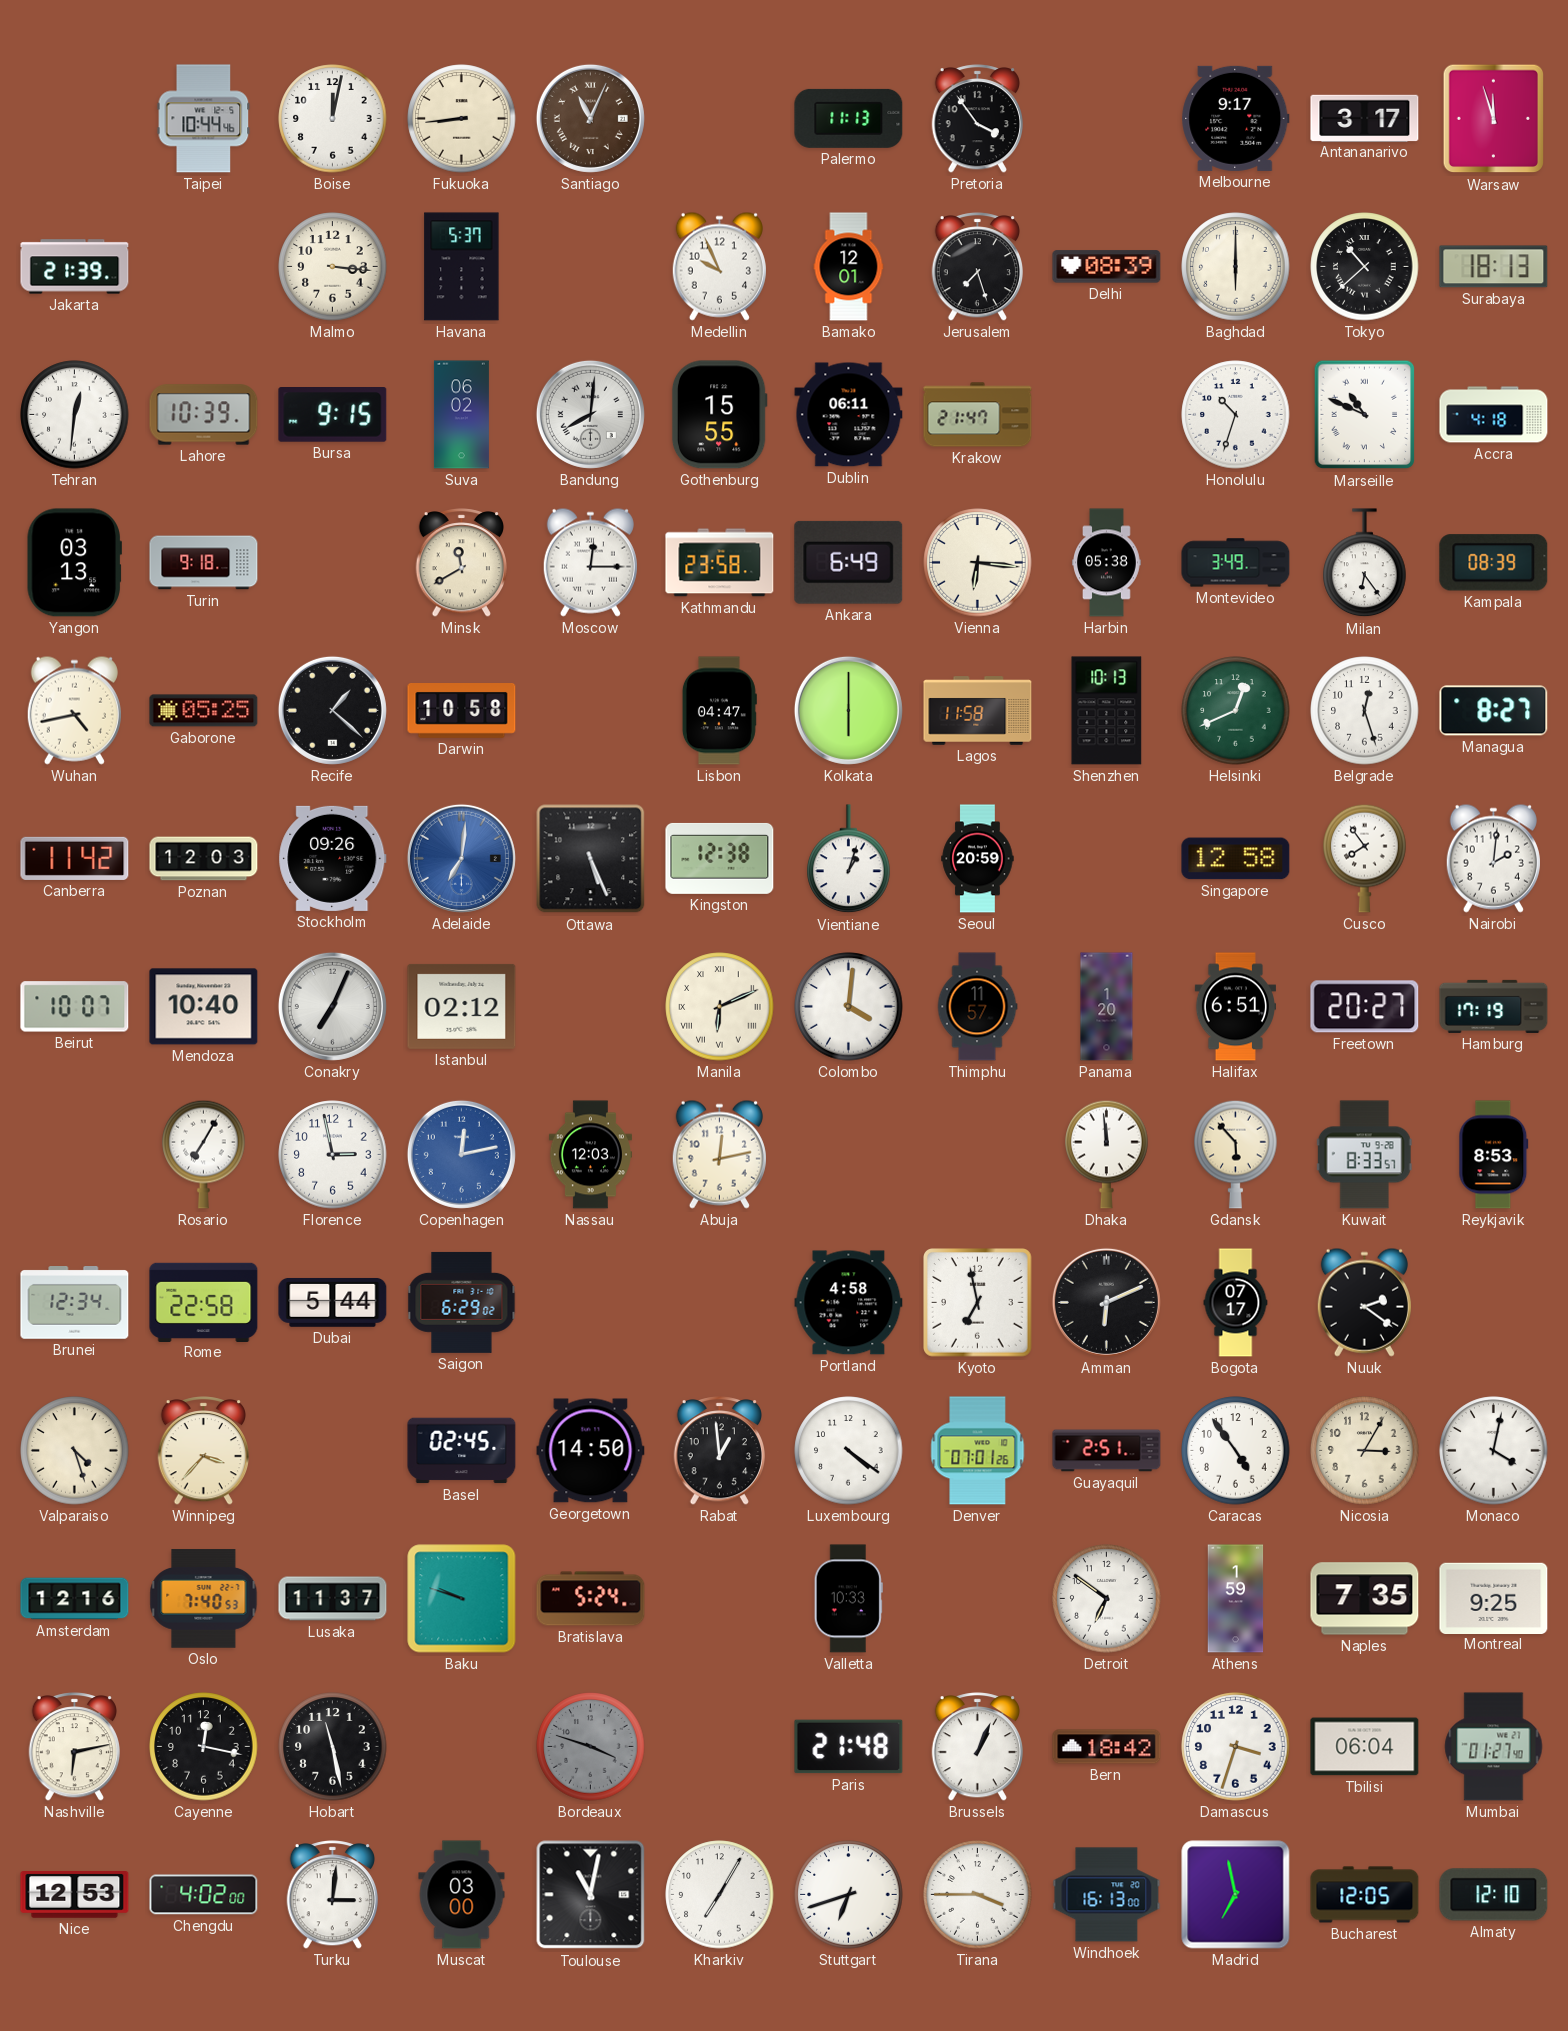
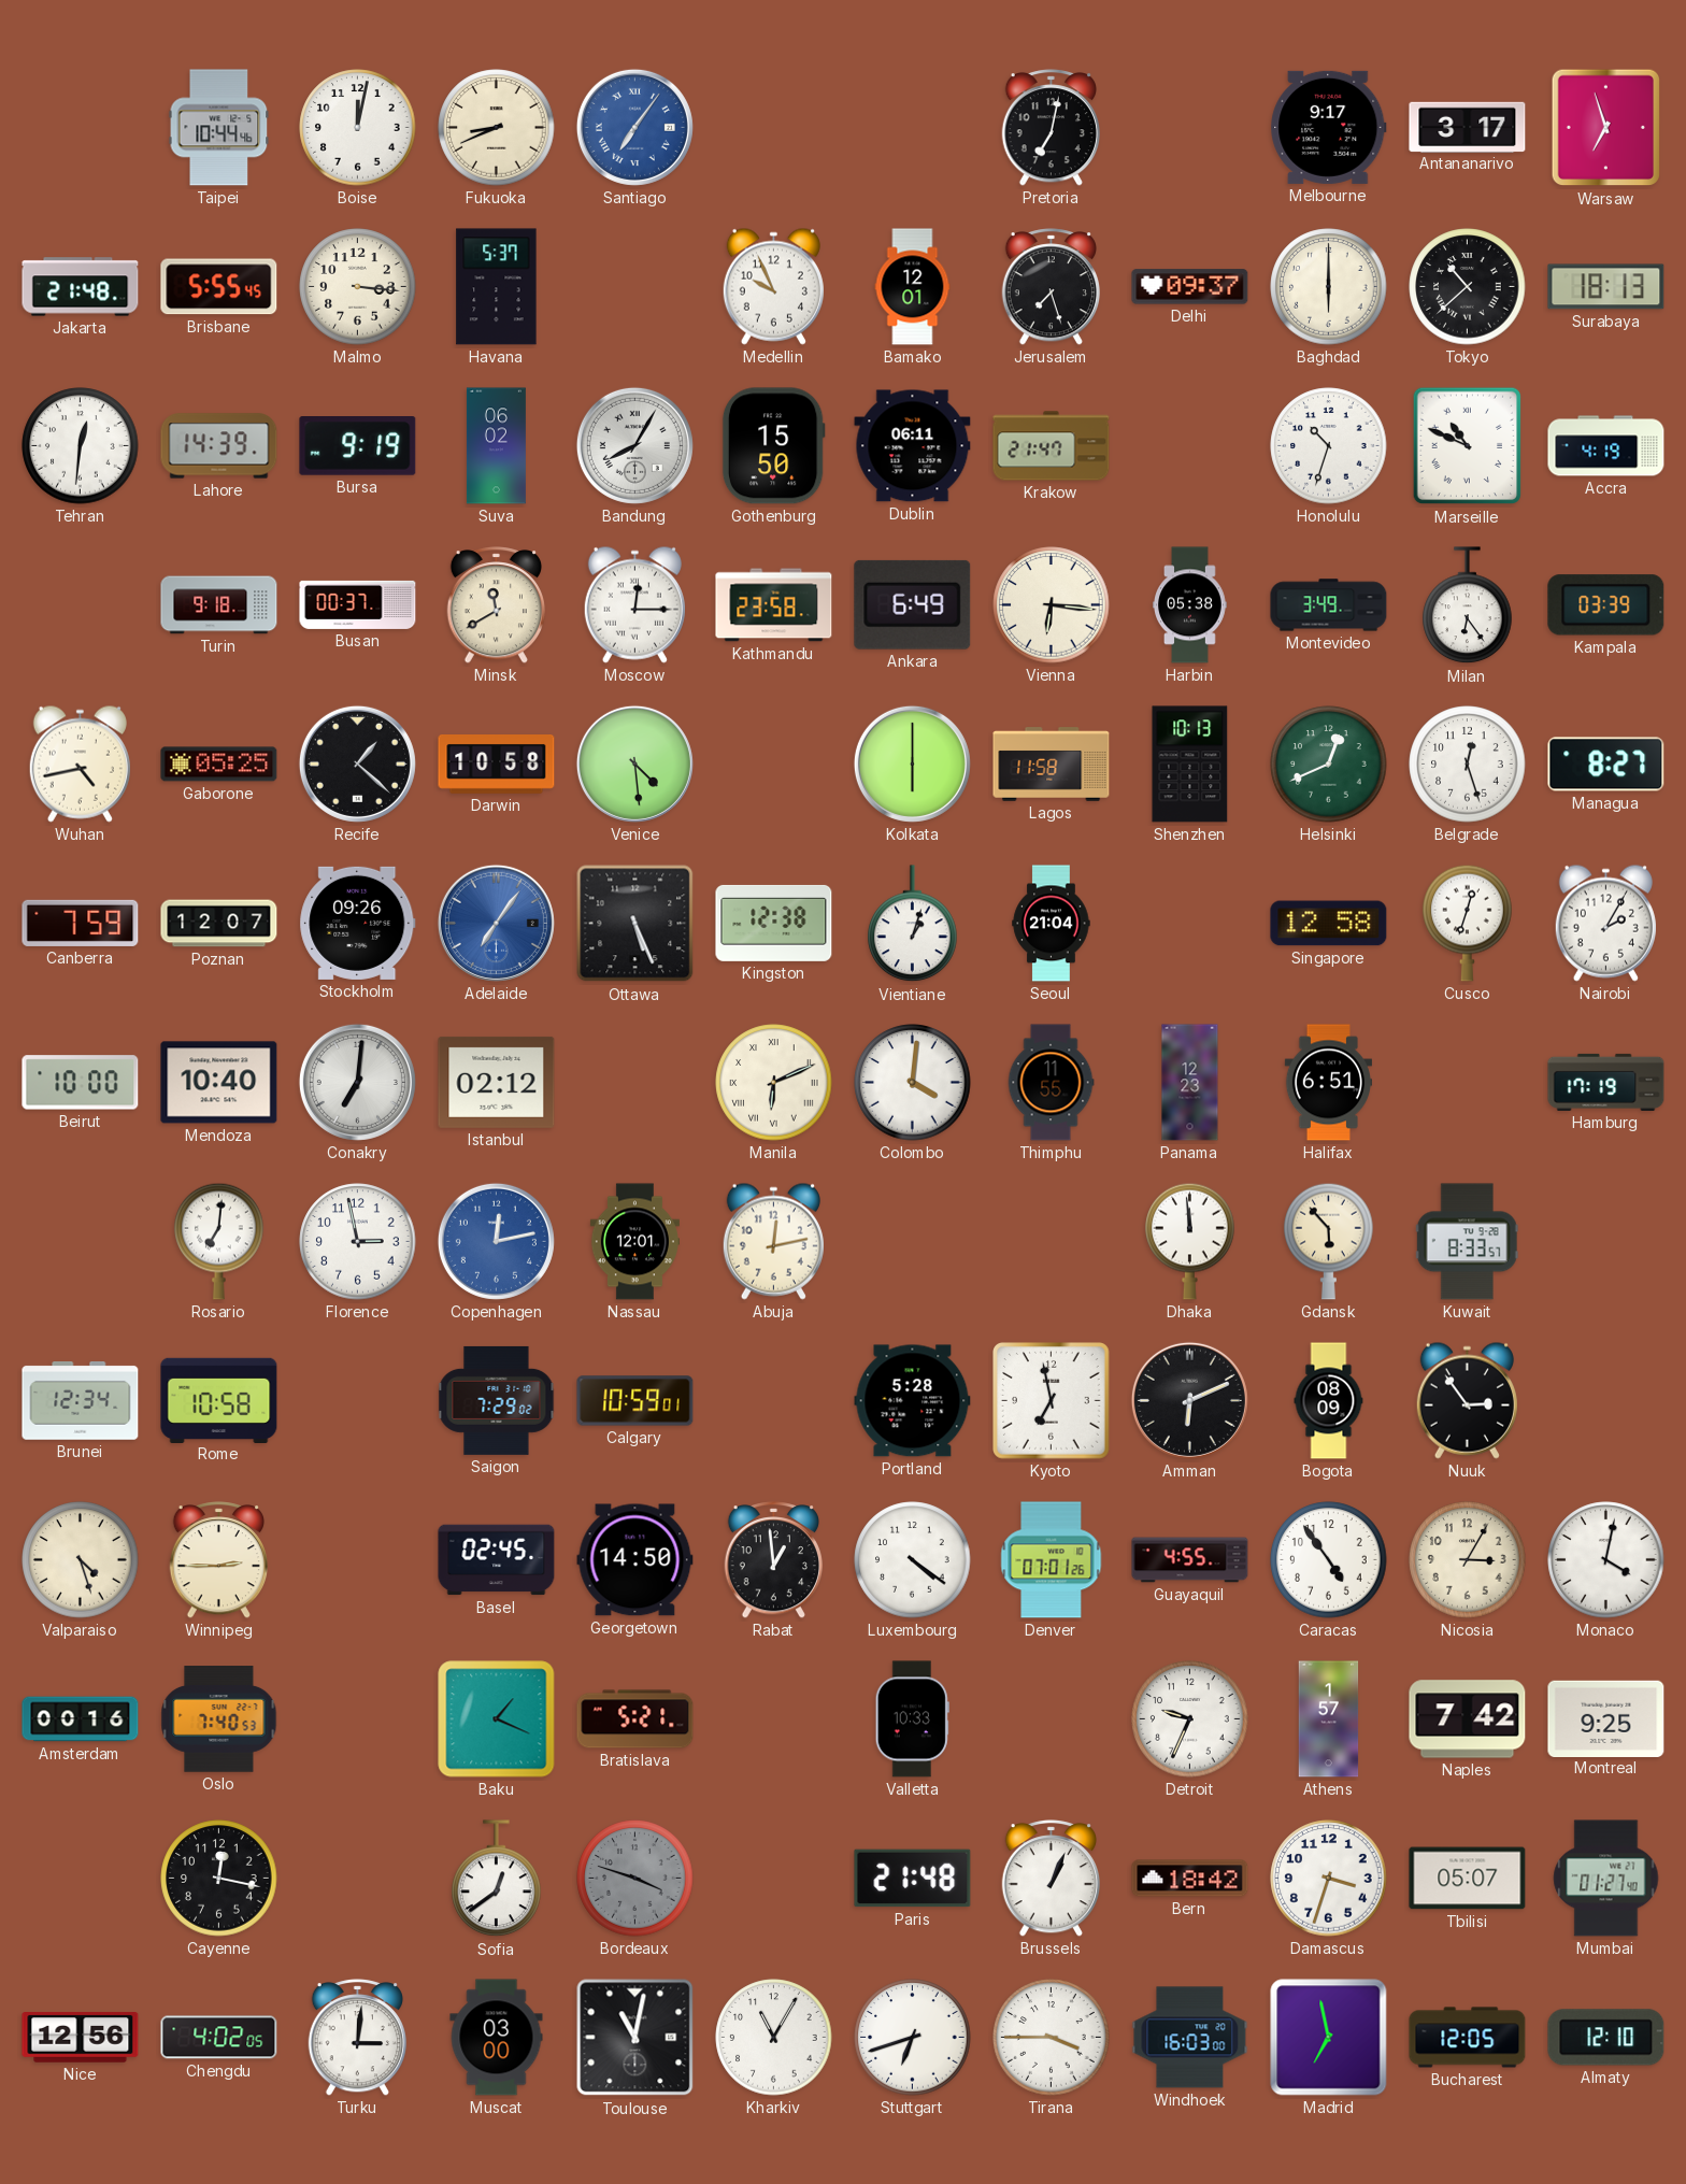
Fukuoka: 8:44 -> 8:41 (497, 128)
Santiago: 11:04 -> 7:06 (634, 127)
Santiago dial: brown -> blue (634, 127)
Palermo: 11:13 -> none (849, 118)
Pretoria: 3:54 -> 7:02 (1051, 128)
Warsaw: 11:57 -> 6:57 (1605, 128)
Jakarta: 21:39 -> 21:48 (81, 287)
Brisbane: none -> 5:55 (219, 287)
Delhi: 08:39 -> 09:37 (1190, 287)
Lahore: 10:39 -> 14:39 (219, 446)
Bursa: 9:15 -> 9:19 (358, 446)
Bandung: 8:01 -> 8:05 (634, 445)
Gothenburg: 15:55 -> 15:50 (773, 446)
Accra: 4:18 -> 4:19 (1606, 446)
Yangon: 03:13 -> none (74, 563)
Busan: none -> 00:37 (358, 604)
Kampala: 08:39 -> 03:39 (1606, 605)
Venice: none -> 4:29 (634, 763)
Lisbon: 04:47 -> none (719, 711)
Canberra: 11:42 -> 7:59 (81, 923)
Poznan: 12:03 -> 12:07 (219, 924)
Adelaide: 7:01 -> 7:06 (496, 923)
Seoul: 20:59 -> 21:04 (1052, 924)
Cusco: 7:54 -> 12:33 (1468, 923)
Nairobi: 2:01 -> 2:05 (1605, 923)
Beirut: 10:07 -> 10:00 (81, 1083)
Conakry: 7:04 -> 7:01 (357, 1082)
Thimphu: 11:57 -> 11:55 (1051, 1083)
Panama: 1:20 -> 12:23 (1190, 1083)
Freetown: 20:27 -> none (1365, 1007)
Rosario: 7:05 -> 7:01 (219, 1241)
Nassau: 12:03 -> 12:01 (634, 1242)
Reykjavik: 8:53 -> none (1494, 1155)
Rome: 22:58 -> 10:58 (219, 1400)
Dubai: 5:44 -> none (333, 1302)
Saigon: 6:29 -> 7:29 (497, 1400)
Calgary: none -> 10:59 (635, 1401)
Portland: 4:58 -> 5:28 (913, 1401)
Bogota: 07:17 -> 08:09 (1329, 1401)
Nuuk: 2:21 -> 2:54 (1467, 1400)
Winnipeg: 3:37 -> 2:45 (218, 1560)
Guayaquil: 2:51 -> 4:55 (1190, 1560)
Amsterdam: 12:16 -> 00:16 (81, 1719)
Lusaka: 11:37 -> none (333, 1599)
Baku: 9:48 -> 1:19 (497, 1719)
Bratislava: 5:24 -> 5:21 (635, 1719)
Detroit: 6:51 -> 9:34 (1190, 1719)
Athens: 1:59 -> 1:57 (1329, 1719)
Naples: 7:35 -> 7:42 (1468, 1719)
Nashville: 6:13 -> none (74, 1747)
Hobart: 11:28 -> none (333, 1747)
Sofia: none -> 12:39 (497, 1879)
Tbilisi: 06:04 -> 05:07 (1468, 1879)
Nice: 12:53 -> 12:56 (81, 2038)
Chengdu: 4:02:00 -> 4:02:05 (219, 2038)
Kharkiv: 7:05 -> 11:05 (774, 2038)
Windhoek: 16:13 -> 16:03 (1190, 2038)
